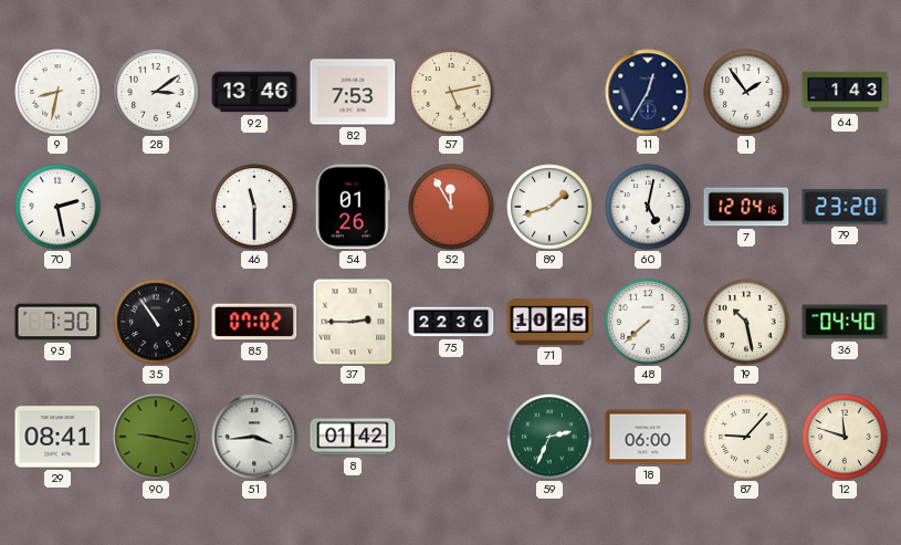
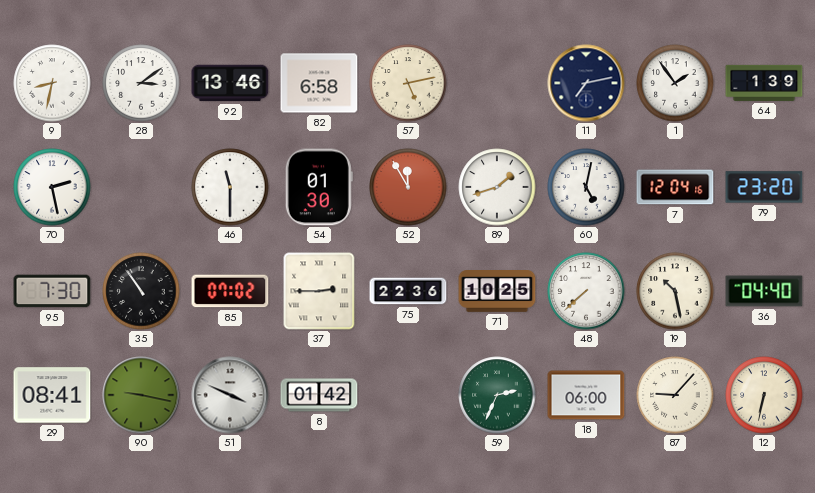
82: 7:53 -> 6:58 (319, 83)
11: 12:35 -> 7:13 (586, 83)
64: 1:43 -> 1:39 (764, 83)
54: 01:26 -> 01:30 (319, 187)
51: 3:44 -> 3:49 (230, 395)
12: 11:48 -> 6:32 (764, 395)
